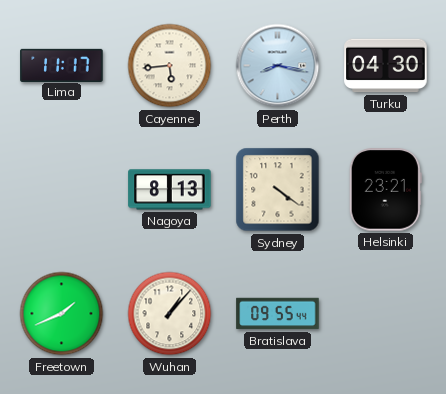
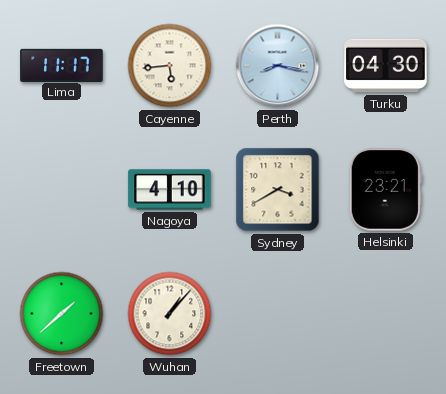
Nagoya: 8:13 -> 4:10 (170, 190)
Sydney: 4:21 -> 3:40 (278, 190)
Freetown: 1:41 -> 1:38 (62, 314)
Bratislava: 09:55 -> none (278, 314)
